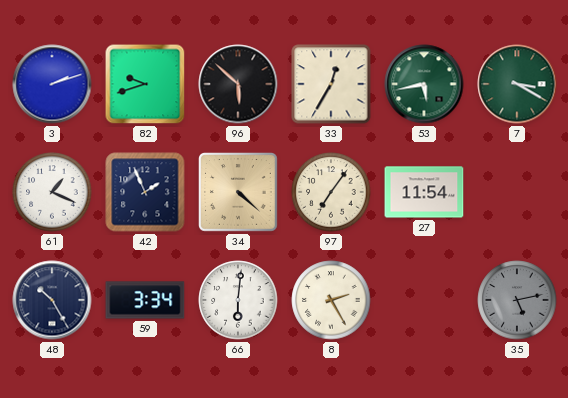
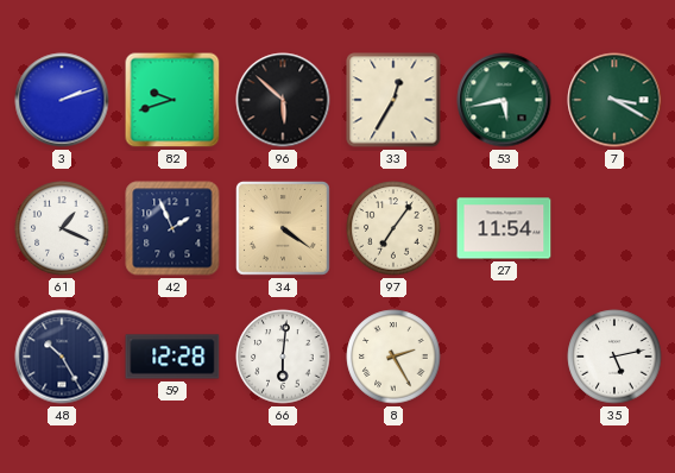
34: 4:22 -> 4:21 (284, 229)
59: 3:34 -> 12:28 (172, 357)
35 dial: grey -> white (614, 357)
